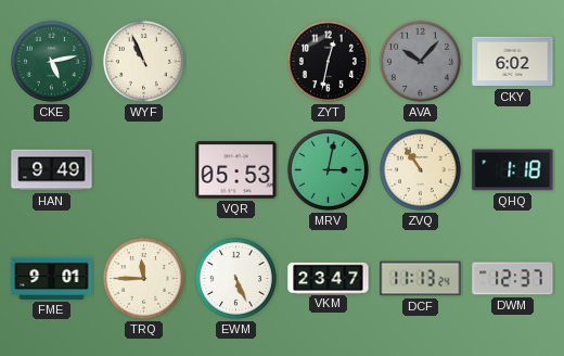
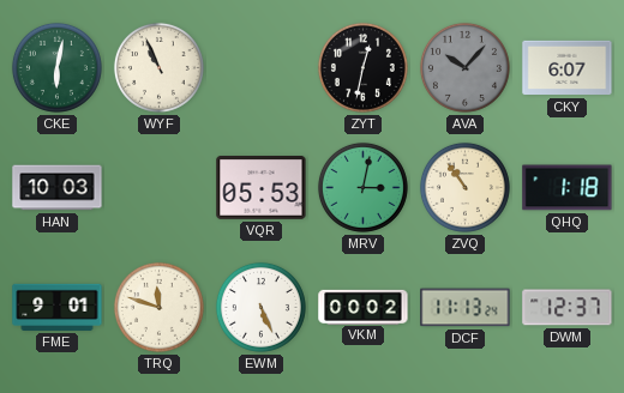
CKE: 5:13 -> 6:02 (56, 67)
CKY: 6:02 -> 6:07 (568, 68)
HAN: 9:49 -> 10:03 (58, 188)
TRQ: 11:45 -> 11:48 (158, 307)
VKM: 23:47 -> 00:02 (364, 307)
